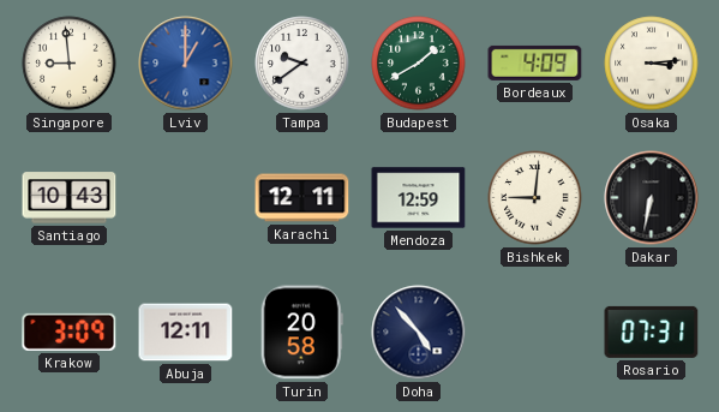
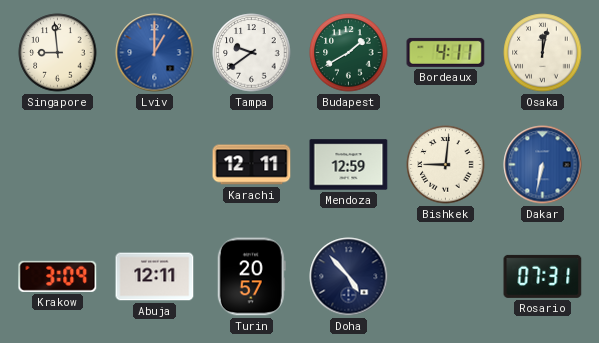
Bordeaux: 4:09 -> 4:11 (446, 52)
Osaka: 3:14 -> 12:02 (543, 53)
Santiago: 10:43 -> none (70, 198)
Dakar dial: black -> blue (543, 165)
Turin: 20:58 -> 20:57 (251, 277)
